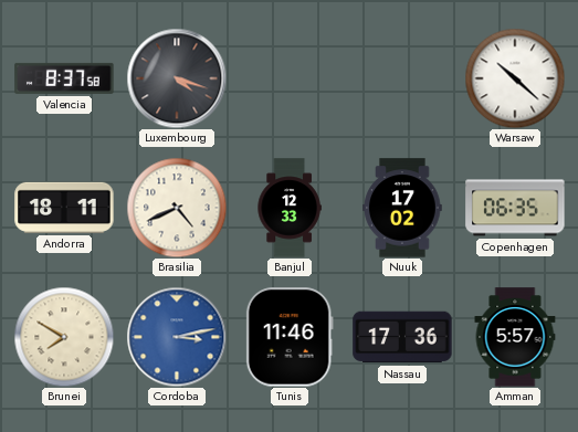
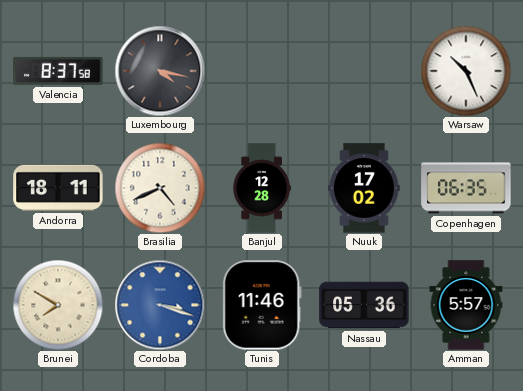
Luxembourg: 4:18 -> 4:17 (160, 71)
Warsaw: 10:22 -> 10:26 (466, 71)
Banjul: 12:33 -> 12:28 (262, 188)
Cordoba: 3:13 -> 3:18 (160, 305)
Nassau: 17:36 -> 05:36 (364, 305)
